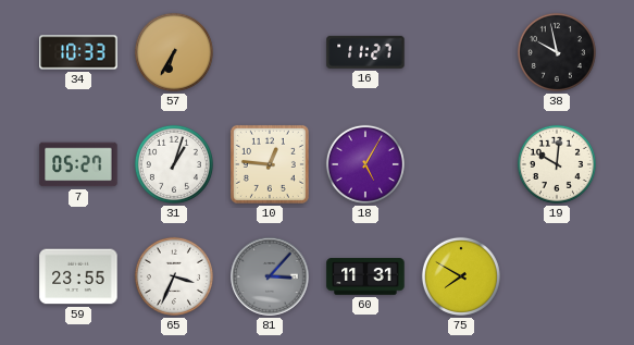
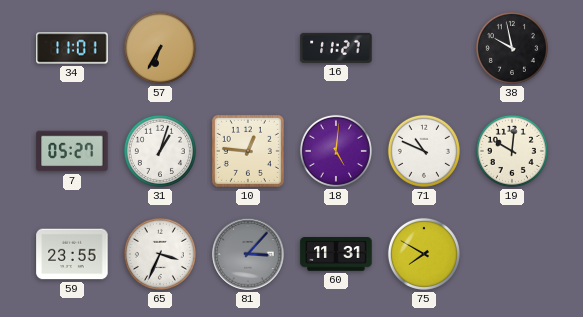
34: 10:33 -> 11:01 (72, 48)
18: 5:05 -> 5:01 (336, 151)
71: none -> 10:49 (424, 151)
